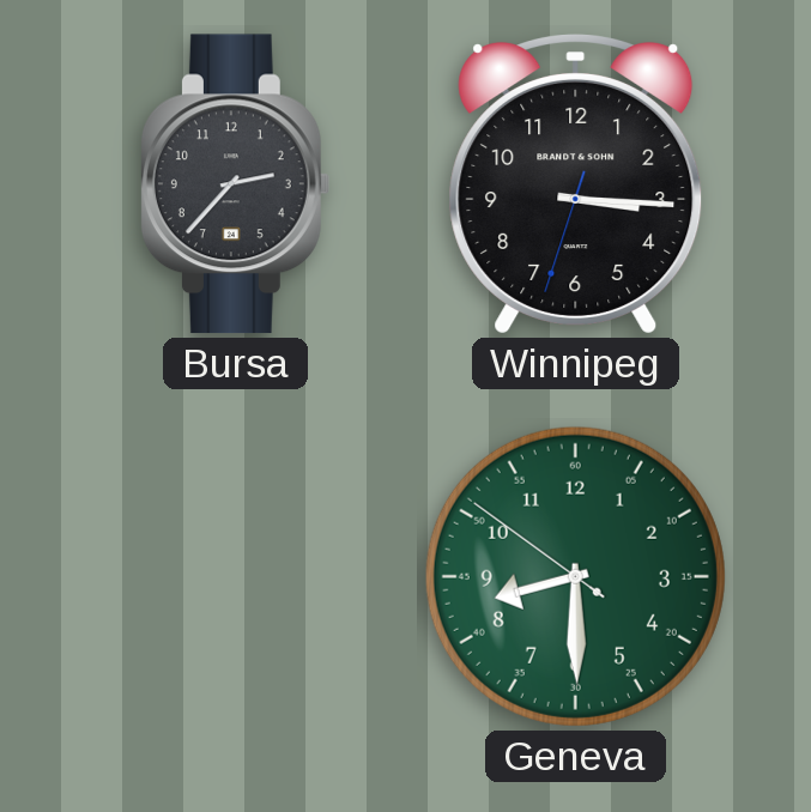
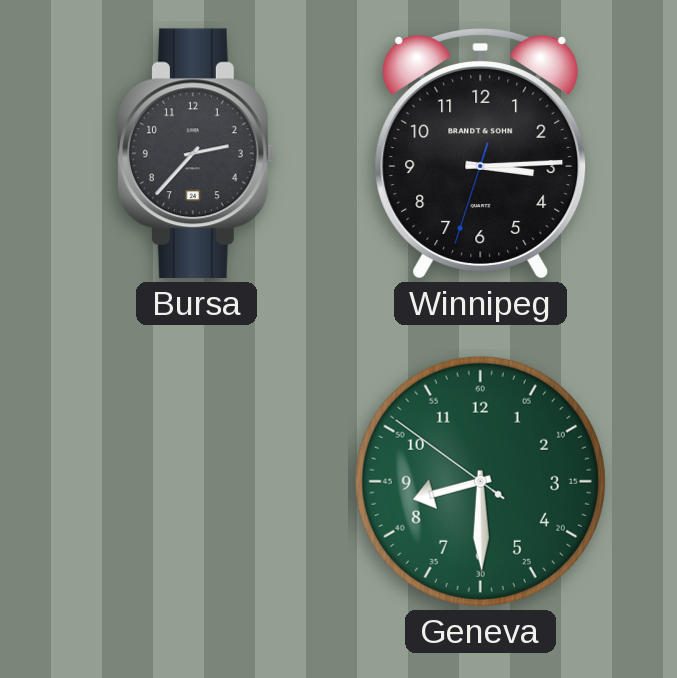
Winnipeg: 3:15 -> 3:14 (481, 154)
